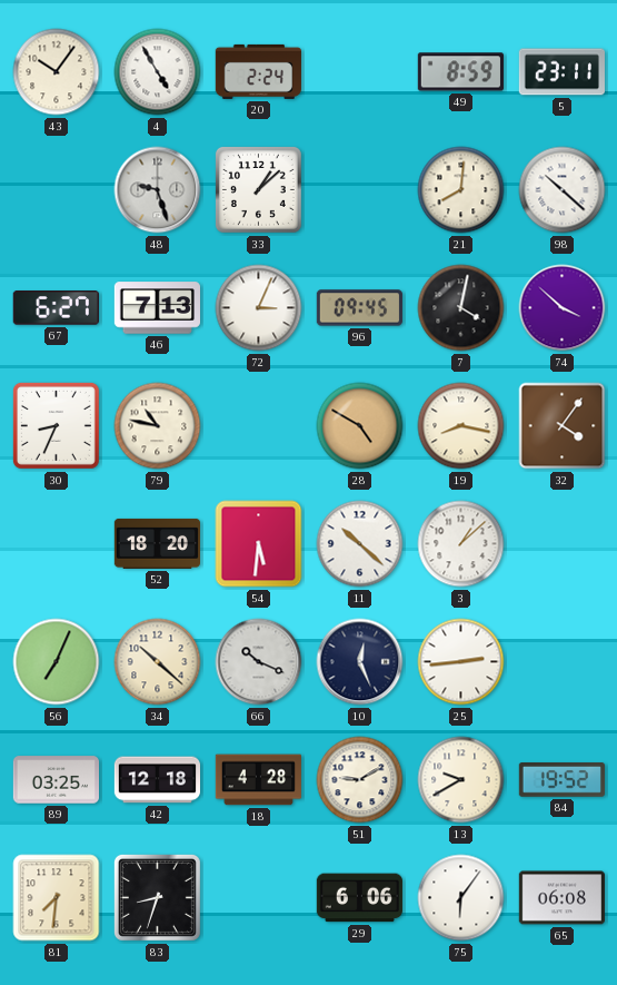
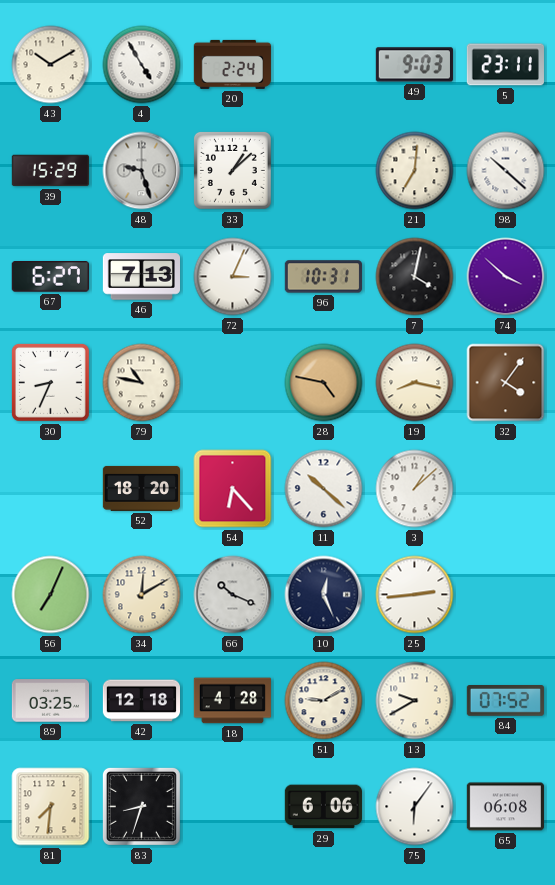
43: 10:06 -> 10:10 (51, 65)
49: 8:59 -> 9:03 (414, 65)
39: none -> 15:29 (50, 171)
21: 8:01 -> 7:01 (415, 171)
96: 09:45 -> 10:31 (323, 277)
28: 4:50 -> 4:47 (324, 383)
54: 5:31 -> 6:23 (233, 489)
34: 10:22 -> 12:10 (142, 595)
84: 19:52 -> 07:52 (505, 701)
